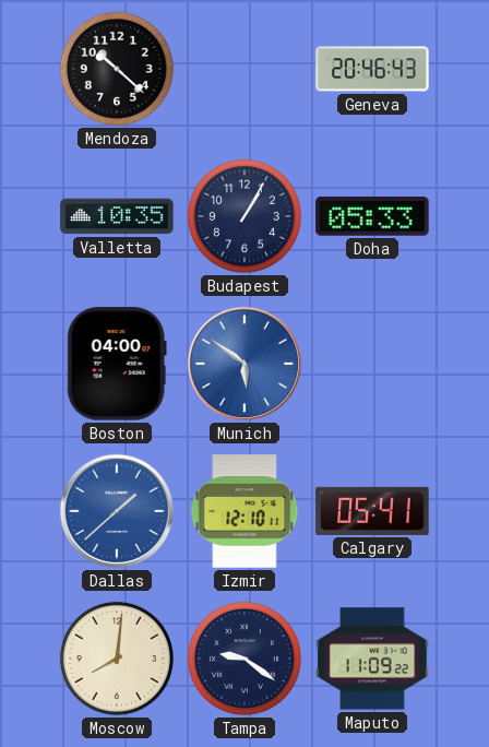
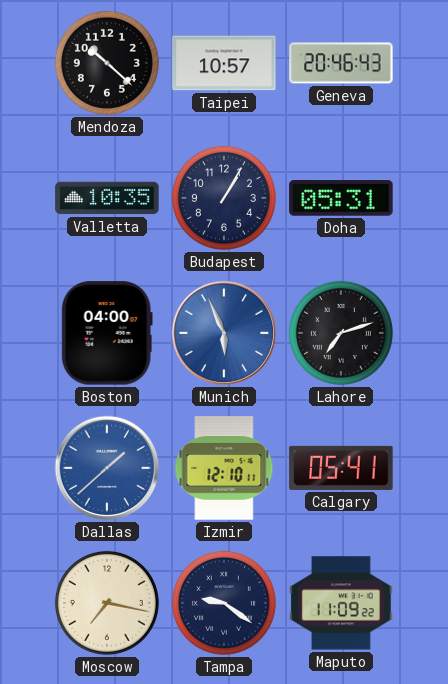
Taipei: none -> 10:57 (224, 63)
Doha: 05:33 -> 05:31 (341, 198)
Munich: 5:51 -> 5:56 (224, 333)
Lahore: none -> 7:12 (341, 333)
Moscow: 8:01 -> 7:17 (107, 603)
